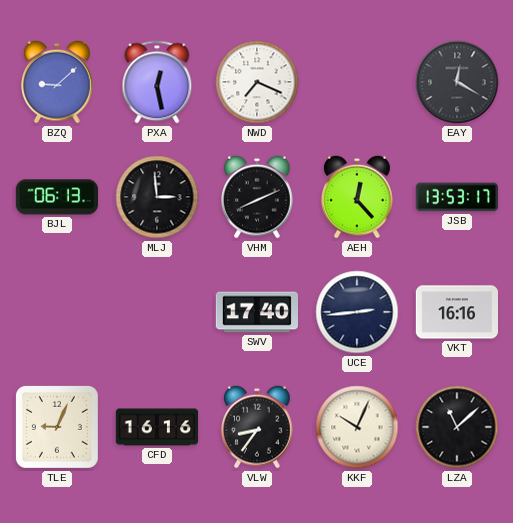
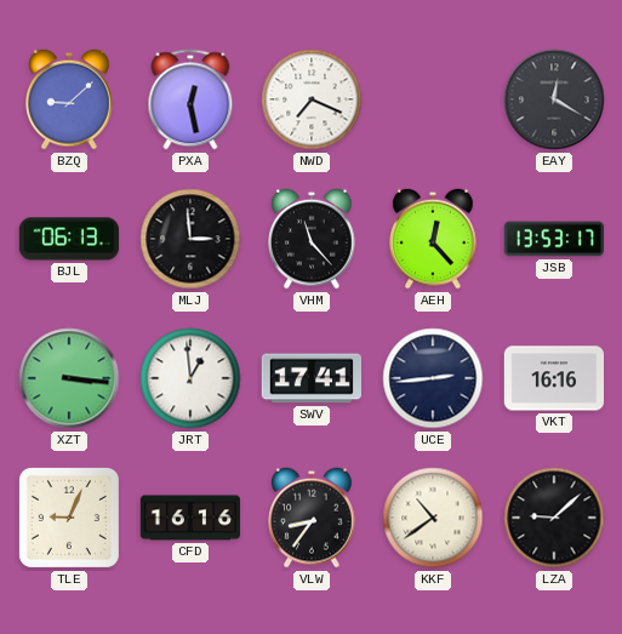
VHM: 8:11 -> 11:23 (312, 239)
XZT: none -> 3:16 (69, 378)
JRT: none -> 12:59 (190, 378)
SWV: 17:40 -> 17:41 (310, 378)
KKF: 10:04 -> 10:39 (433, 518)
LZA: 11:08 -> 9:08 (554, 518)
